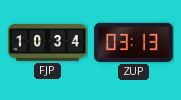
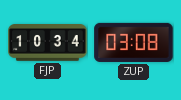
ZUP: 03:13 -> 03:08 (134, 42)
